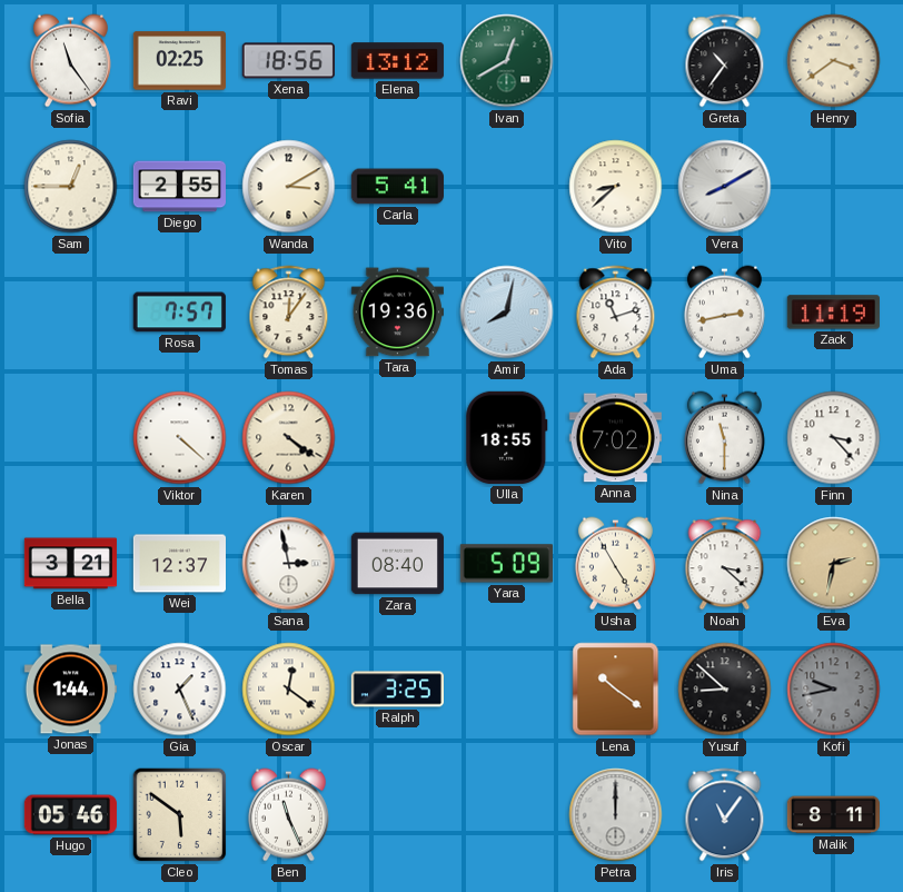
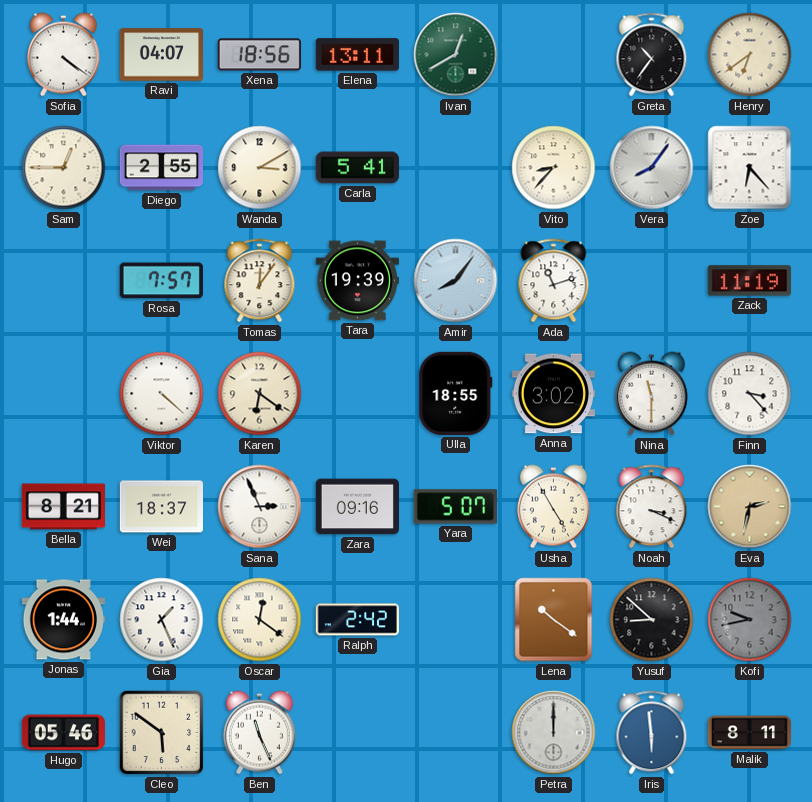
Sofia: 11:24 -> 4:21 (63, 55)
Ravi: 02:25 -> 04:07 (161, 55)
Elena: 13:12 -> 13:11 (357, 55)
Henry: 3:39 -> 6:39 (750, 55)
Vito: 8:38 -> 8:37 (554, 168)
Vera: 8:10 -> 8:06 (652, 168)
Zoe: none -> 6:23 (750, 168)
Tara: 19:36 -> 19:39 (357, 281)
Amir: 8:02 -> 8:06 (456, 281)
Uma: 2:43 -> none (724, 313)
Karen: 4:21 -> 6:21 (260, 394)
Anna: 7:02 -> 3:02 (553, 394)
Bella: 3:21 -> 8:21 (63, 507)
Wei: 12:37 -> 18:37 (161, 507)
Sana: 2:58 -> 2:56 (260, 507)
Zara: 08:40 -> 09:16 (357, 507)
Yara: 5:09 -> 5:07 (455, 507)
Noah: 3:22 -> 3:19 (652, 507)
Ralph: 3:25 -> 2:42 (357, 620)
Iris: 11:06 -> 5:59 (652, 733)
